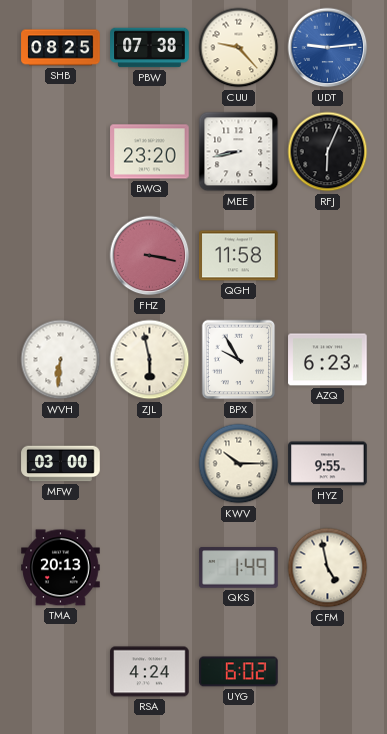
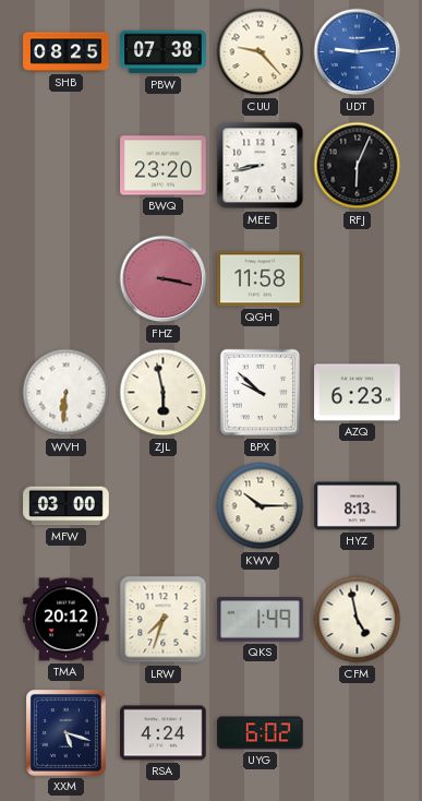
BPX: 9:55 -> 9:52 (261, 393)
HYZ: 9:55 -> 8:13 (358, 506)
TMA: 20:13 -> 20:12 (67, 620)
LRW: none -> 7:33 (164, 620)
XXM: none -> 5:18 (67, 733)
